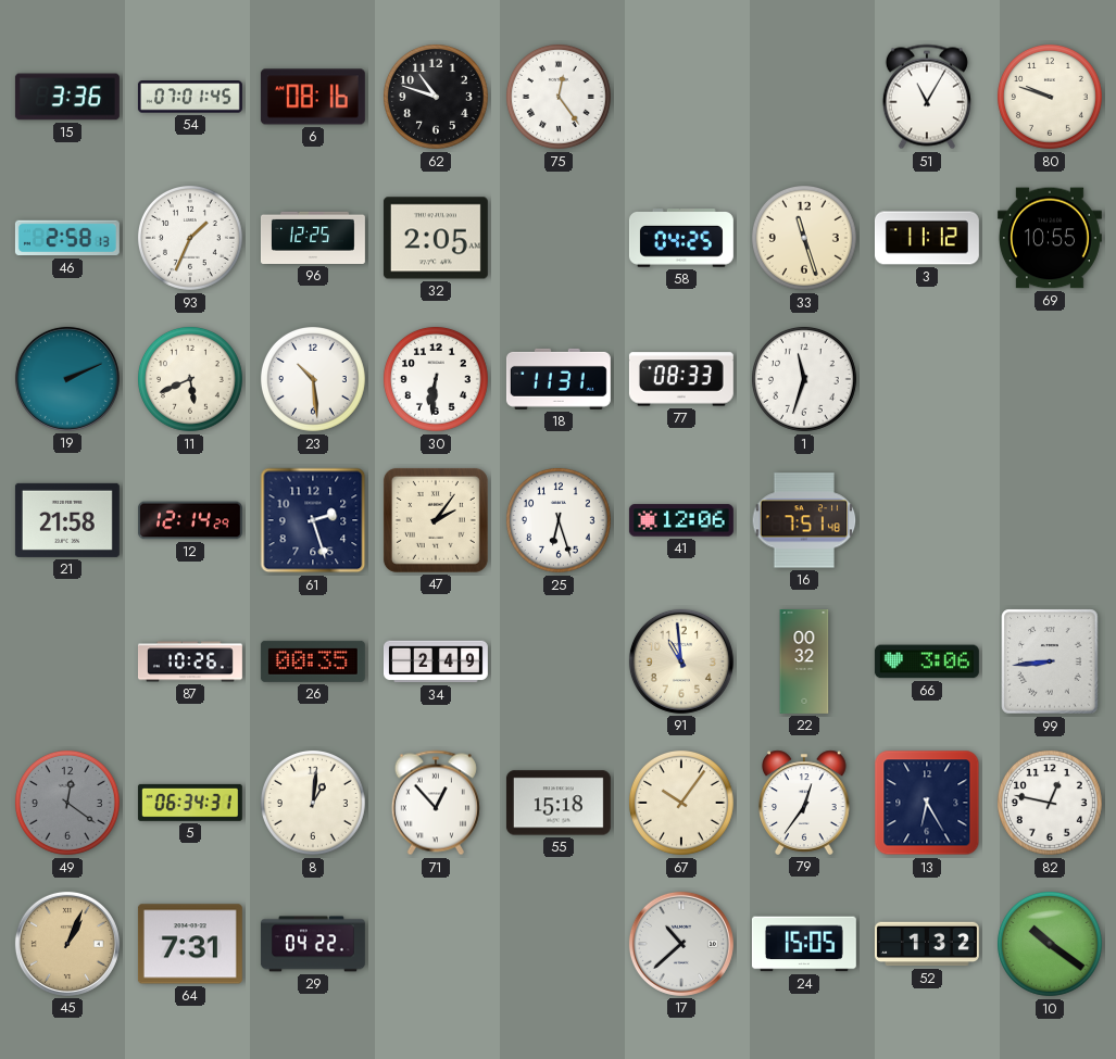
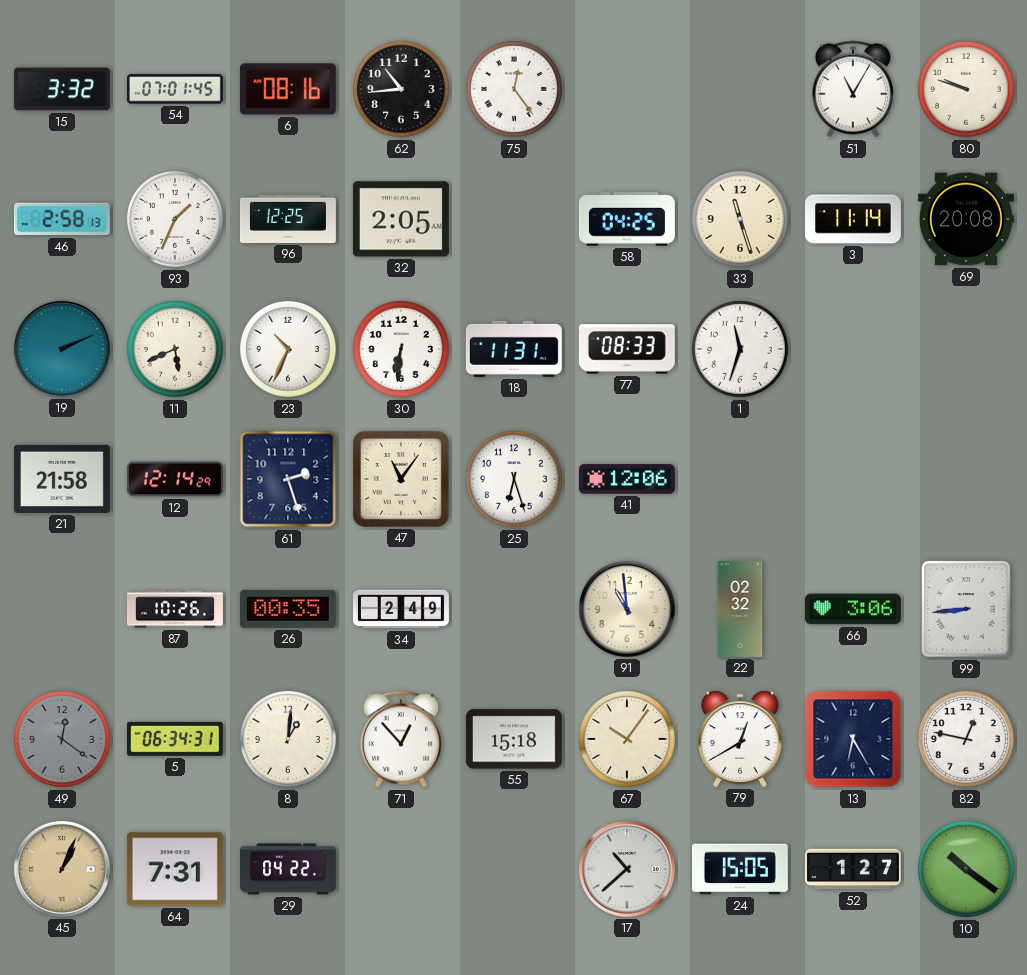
15: 3:36 -> 3:32 (62, 89)
62: 10:48 -> 10:44 (401, 89)
3: 11:12 -> 11:14 (853, 219)
69: 10:55 -> 20:08 (966, 219)
23: 10:29 -> 10:34 (288, 349)
47: 2:06 -> 11:06 (401, 479)
16: 7:51 -> none (804, 520)
22: 00:32 -> 02:32 (740, 609)
79: 12:36 -> 12:40 (740, 739)
52: 1:32 -> 1:27 (853, 869)
